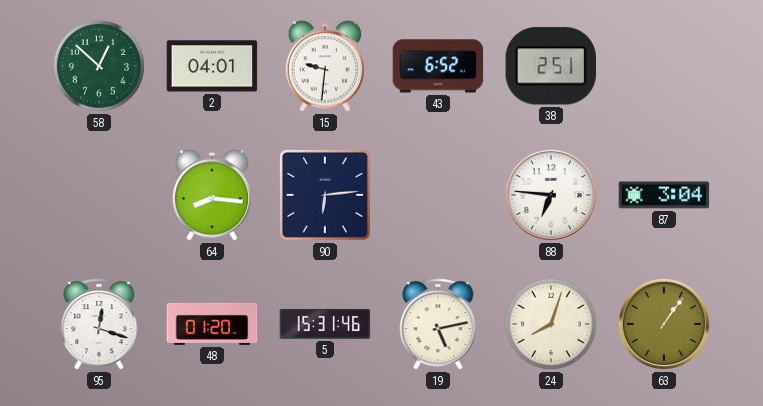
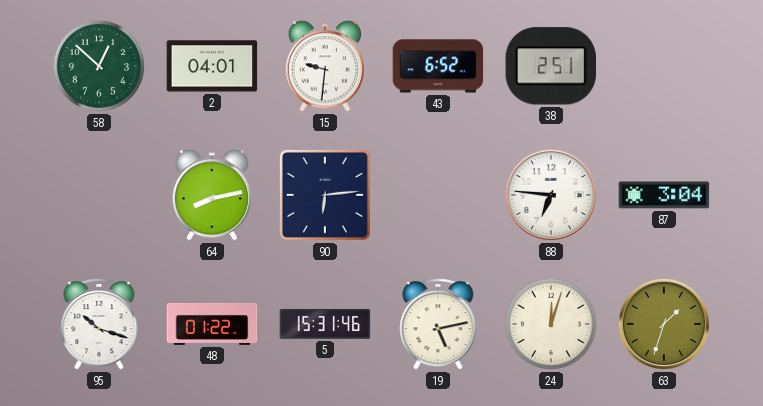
64: 8:16 -> 8:13 (211, 195)
95: 12:18 -> 10:18 (99, 324)
48: 01:20 -> 01:22 (212, 324)
24: 8:03 -> 12:03 (551, 324)
63: 1:06 -> 1:33 (664, 324)
